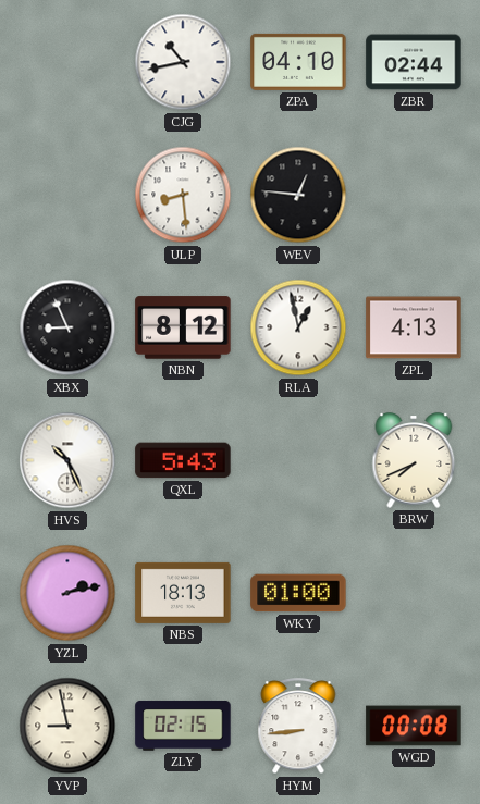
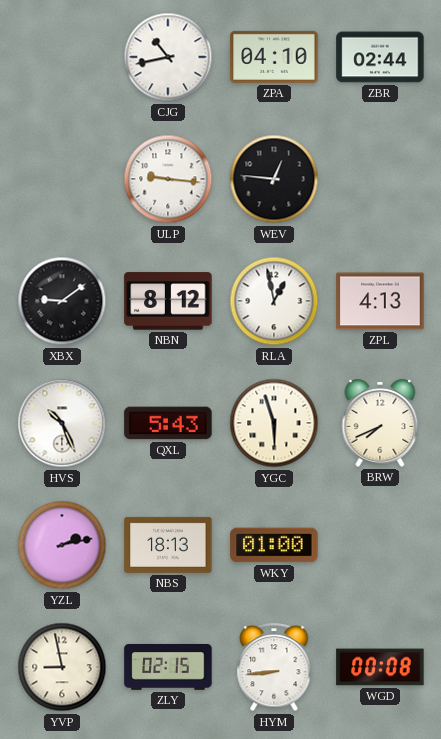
ULP: 8:29 -> 9:16 (168, 179)
XBX: 8:56 -> 9:09 (62, 301)
YGC: none -> 5:57 (274, 423)
